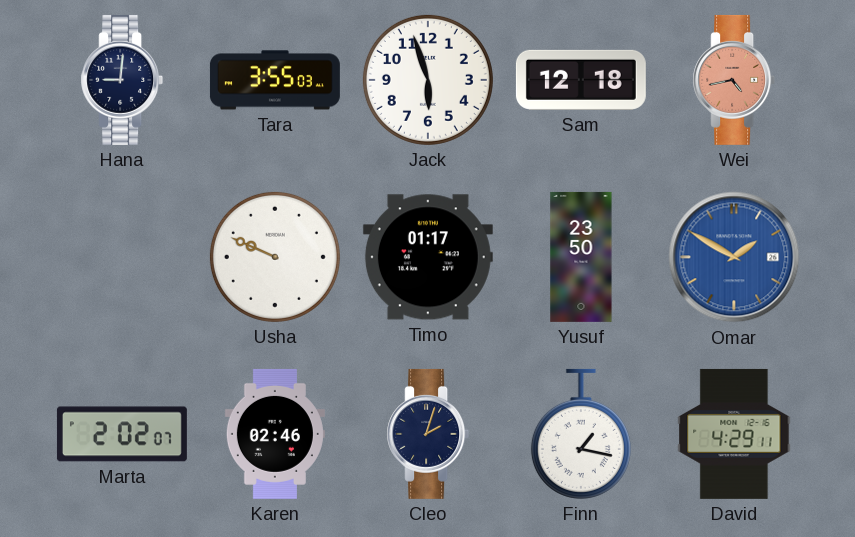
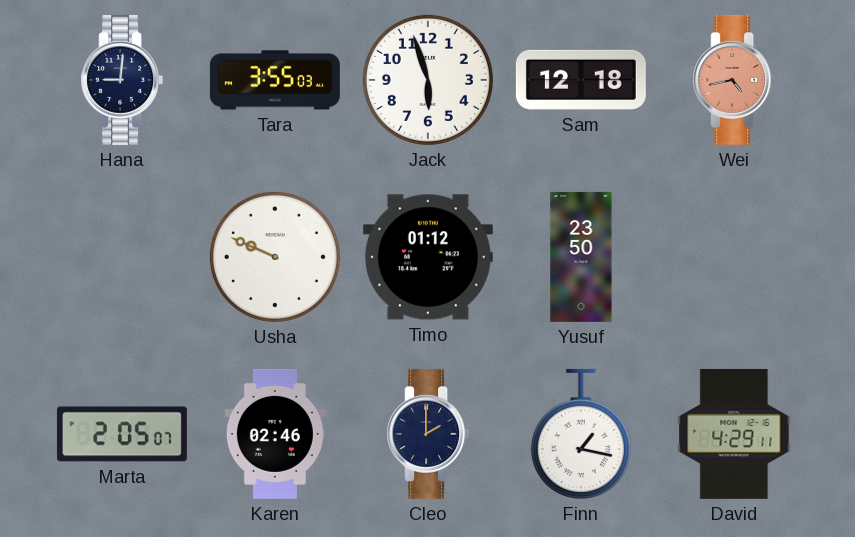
Timo: 01:17 -> 01:12 (428, 257)
Omar: 1:50 -> none (734, 257)
Marta: 2:02 -> 2:05 (122, 434)
Cleo: 2:03 -> 2:00 (428, 434)
